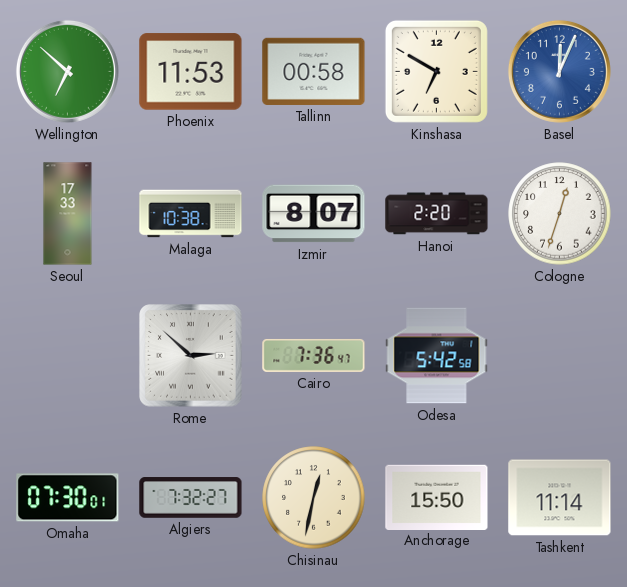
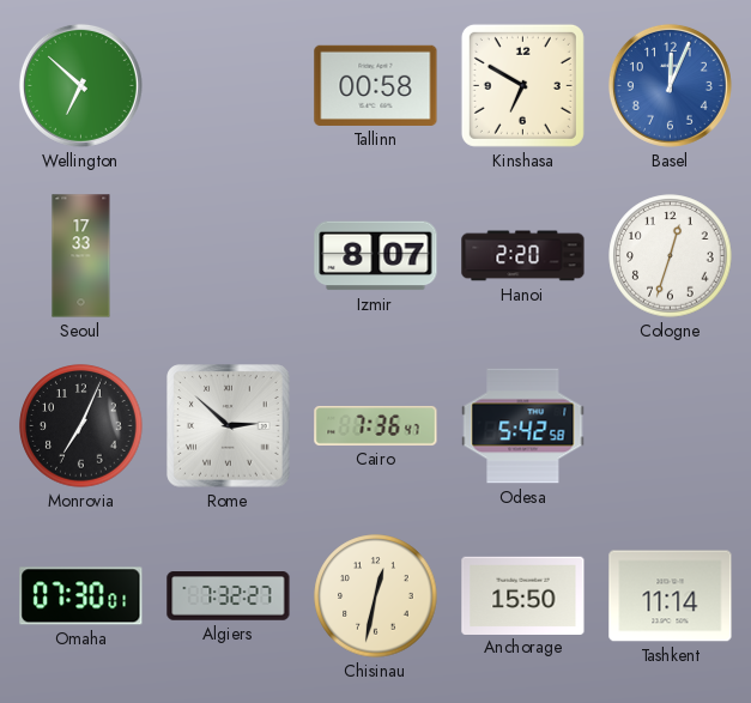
Phoenix: 11:53 -> none (191, 72)
Malaga: 10:38 -> none (191, 214)
Monrovia: none -> 7:04 (81, 426)
